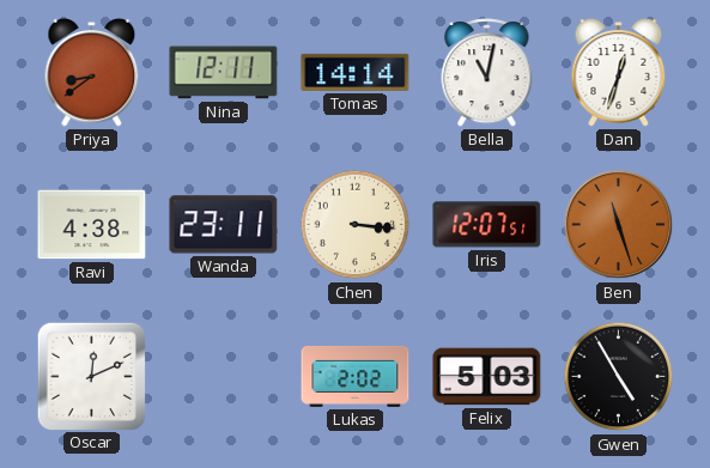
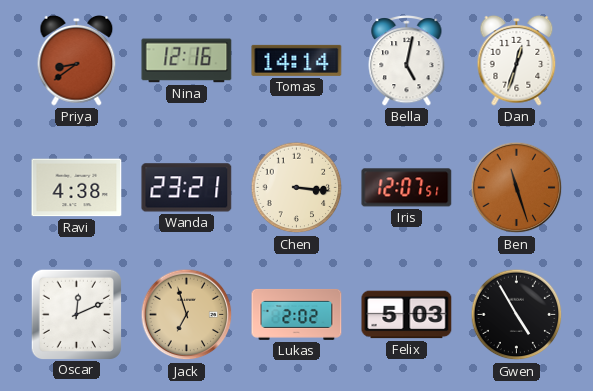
Nina: 12:11 -> 12:16 (187, 61)
Bella: 11:02 -> 5:02 (407, 61)
Wanda: 23:11 -> 23:21 (187, 188)
Jack: none -> 6:57 (187, 315)
